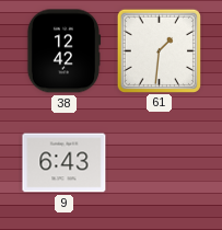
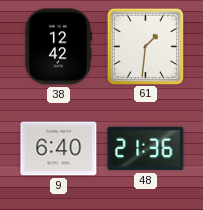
9: 6:43 -> 6:40 (59, 149)
48: none -> 21:36 (146, 149)
